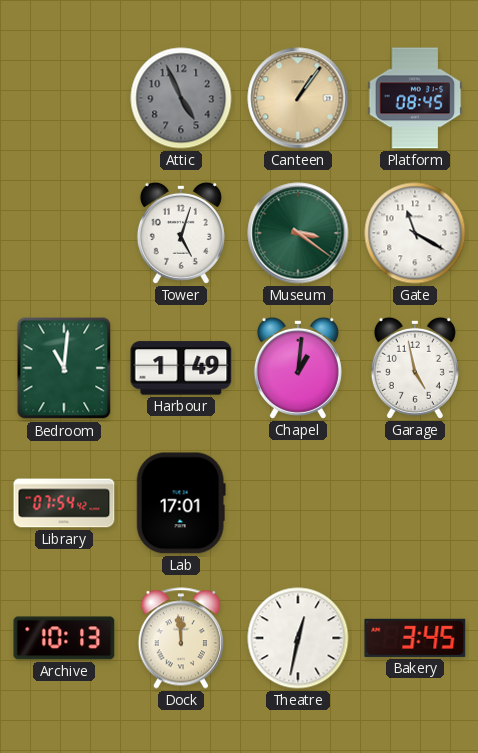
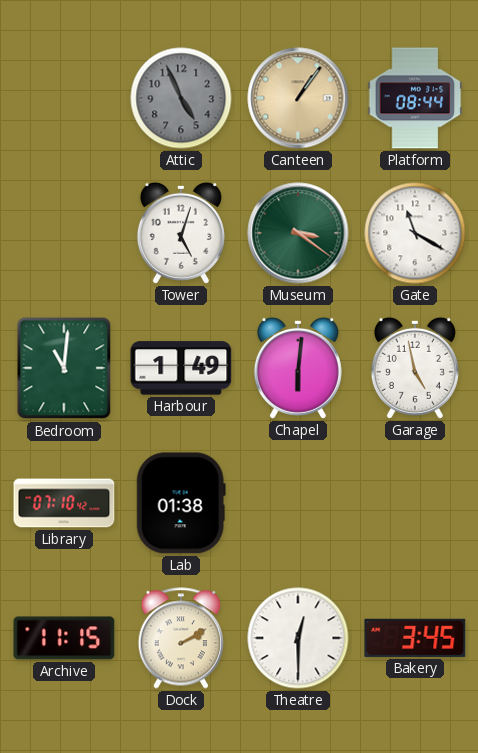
Platform: 08:45 -> 08:44 (415, 98)
Chapel: 1:01 -> 6:01 (298, 368)
Library: 07:54 -> 07:10 (64, 503)
Lab: 17:01 -> 01:38 (181, 503)
Archive: 10:13 -> 11:15 (64, 638)
Dock: 11:59 -> 2:10 (180, 638)
Theatre: 12:32 -> 12:30 (298, 638)
